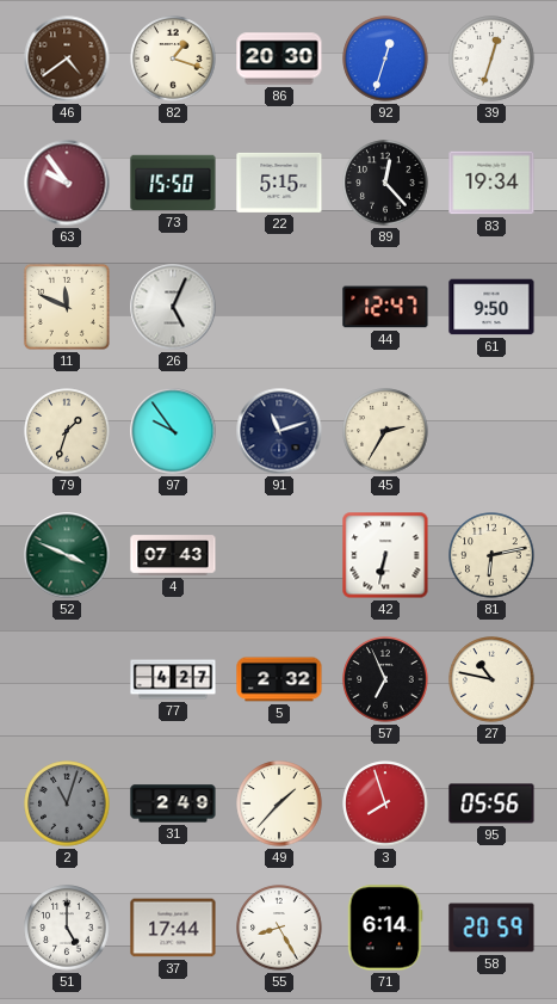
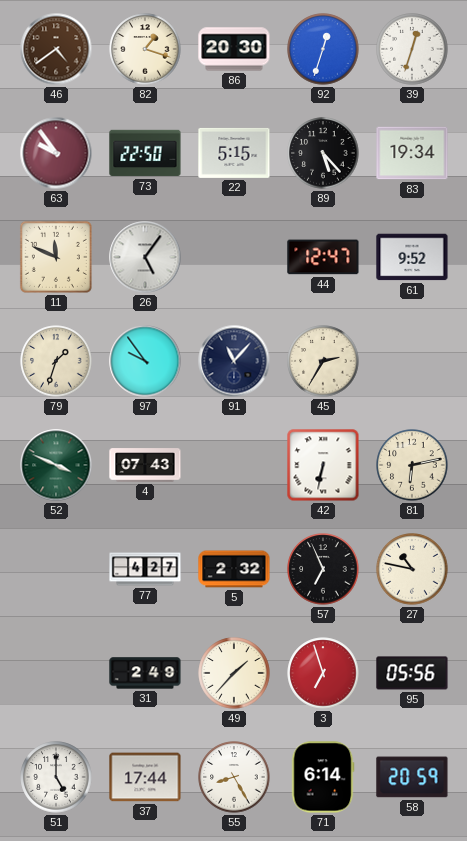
73: 15:50 -> 22:50 (145, 153)
89: 12:23 -> 5:23 (323, 153)
26: 5:04 -> 5:06 (145, 257)
61: 9:50 -> 9:52 (412, 257)
91: 11:12 -> 11:07 (234, 361)
2: 11:03 -> none (67, 803)
3: 7:57 -> 6:57 (323, 673)
